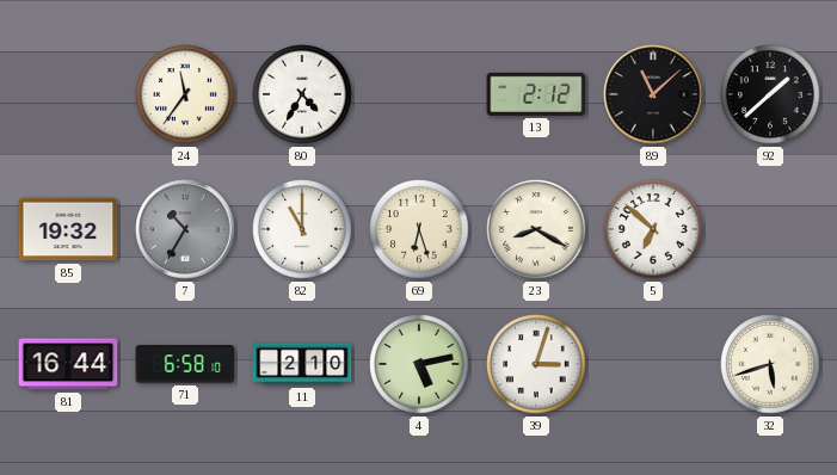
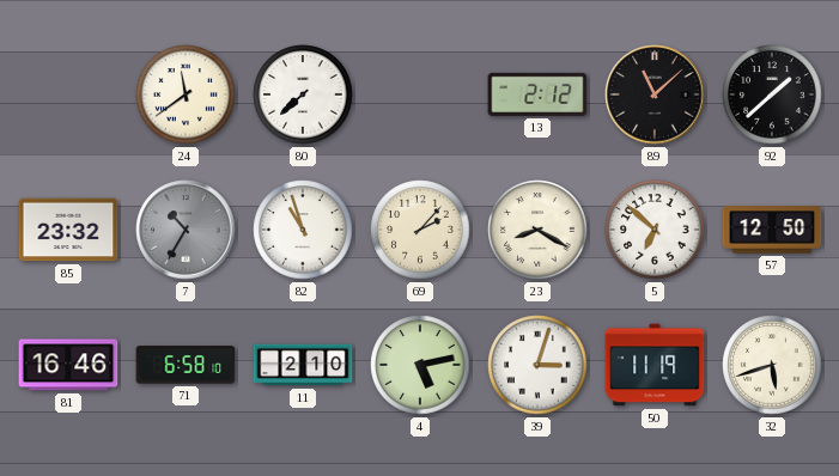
24: 11:36 -> 11:39 (186, 94)
80: 4:35 -> 7:38 (303, 94)
85: 19:32 -> 23:32 (68, 230)
82: 11:00 -> 10:57 (303, 230)
69: 6:27 -> 2:07 (420, 230)
57: none -> 12:50 (772, 230)
81: 16:44 -> 16:46 (68, 365)
50: none -> 11:19 (655, 365)
